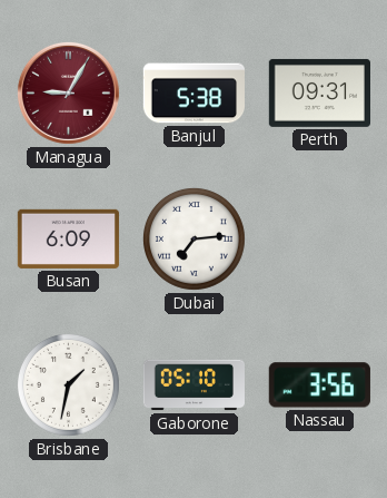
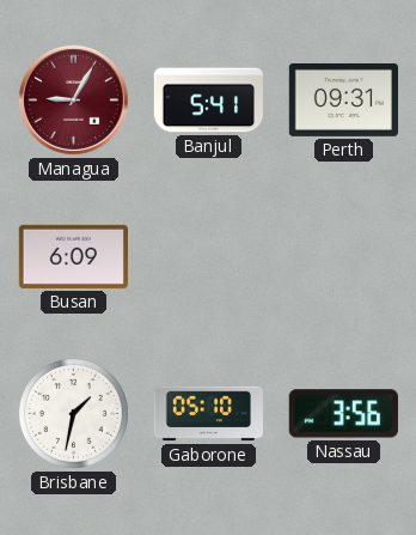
Banjul: 5:38 -> 5:41 (208, 101)
Dubai: 7:14 -> none (193, 238)
